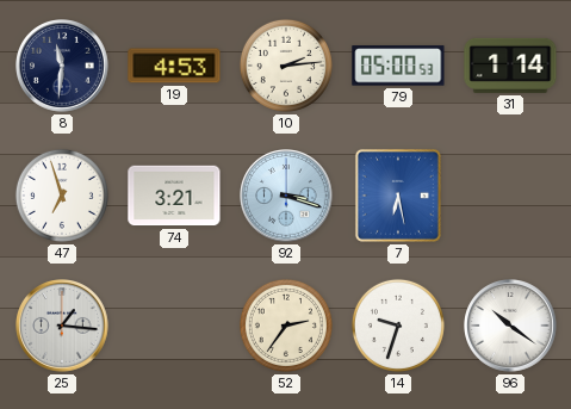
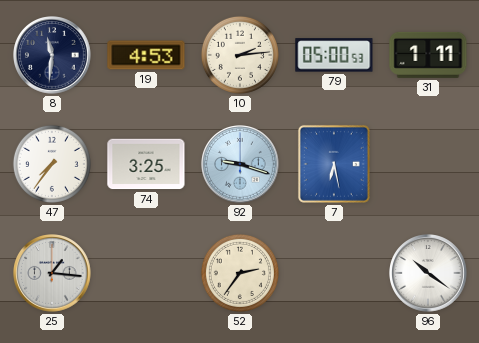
31: 1:14 -> 1:11 (428, 55)
47: 6:57 -> 7:36 (52, 164)
74: 3:21 -> 3:25 (146, 164)
92: 3:18 -> 9:18 (240, 164)
14: 9:33 -> none (398, 326)
